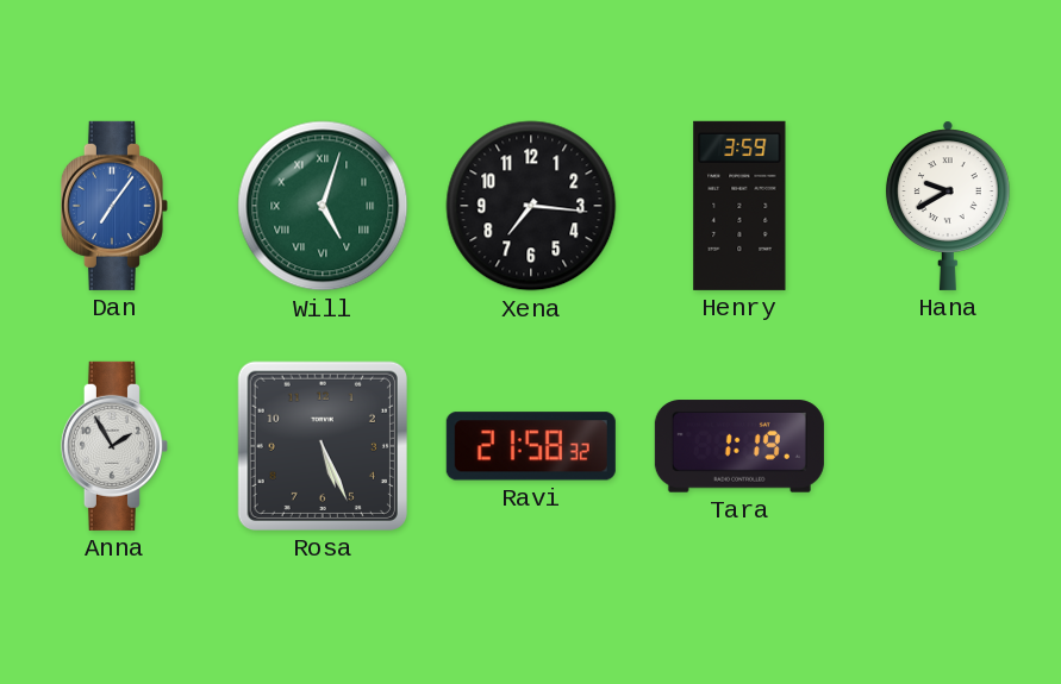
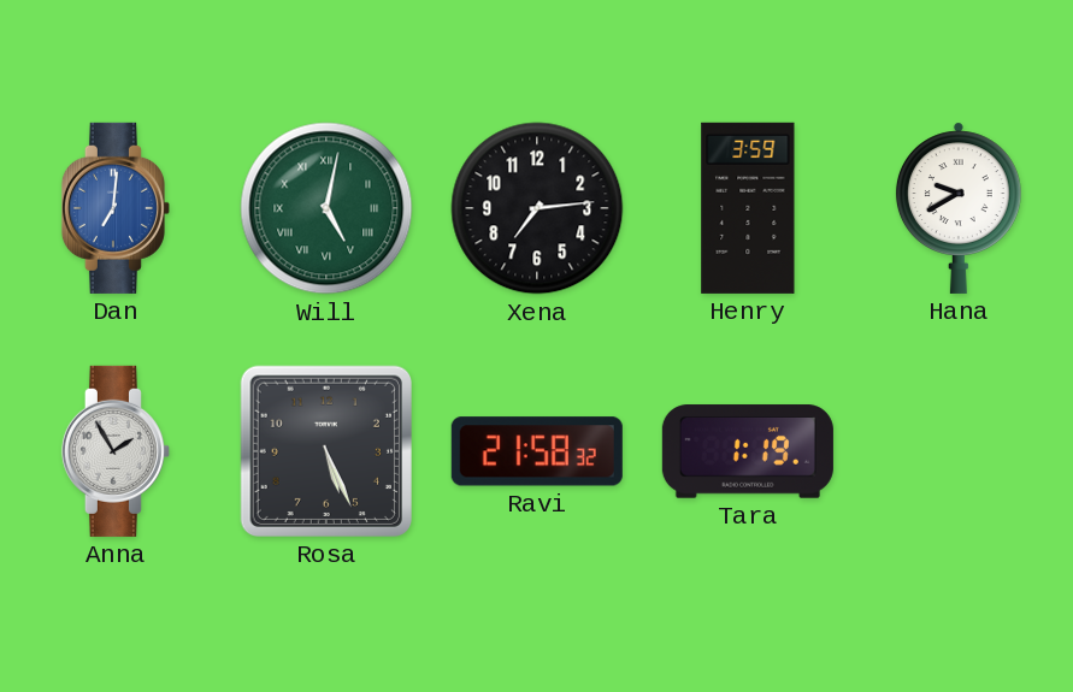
Dan: 7:06 -> 7:01 (116, 208)
Will: 5:03 -> 5:02 (326, 208)
Xena: 7:16 -> 7:14 (537, 208)
